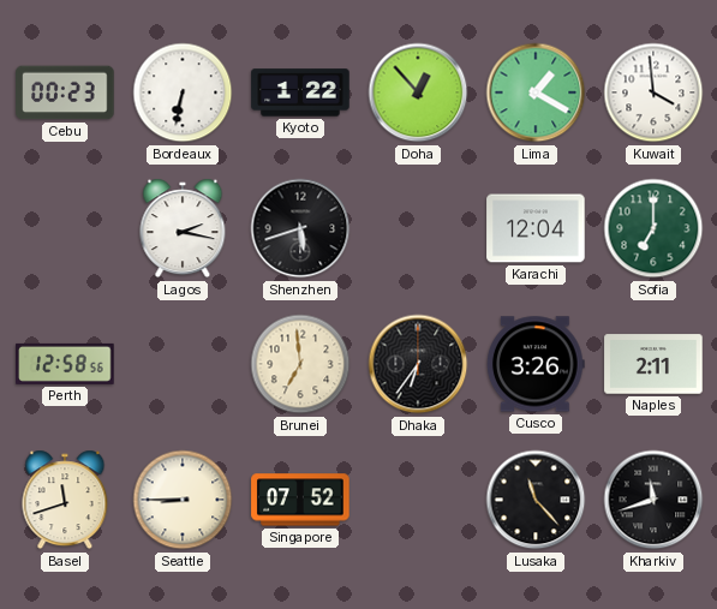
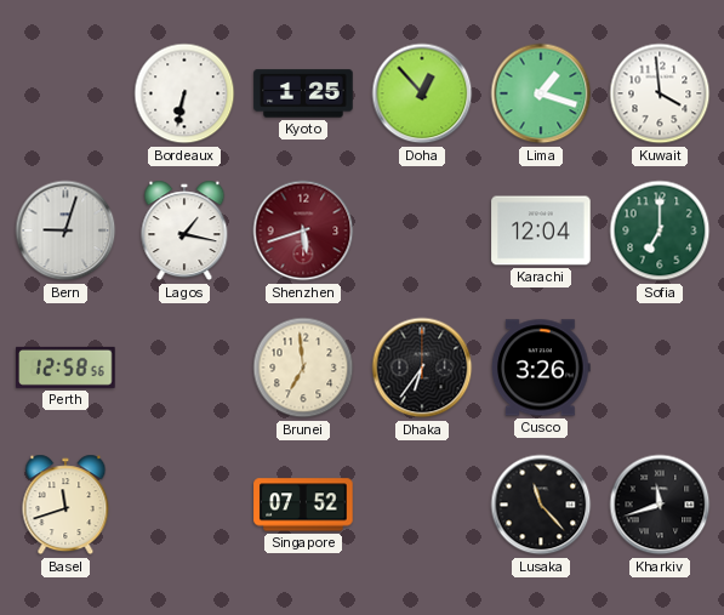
Cebu: 00:23 -> none (65, 92)
Kyoto: 1:22 -> 1:25 (303, 93)
Lima: 1:20 -> 1:18 (541, 93)
Bern: none -> 9:03 (65, 230)
Lagos: 2:17 -> 1:17 (184, 230)
Shenzhen dial: black -> burgundy (303, 230)
Naples: 2:11 -> none (653, 364)
Seattle: 8:45 -> none (183, 500)
